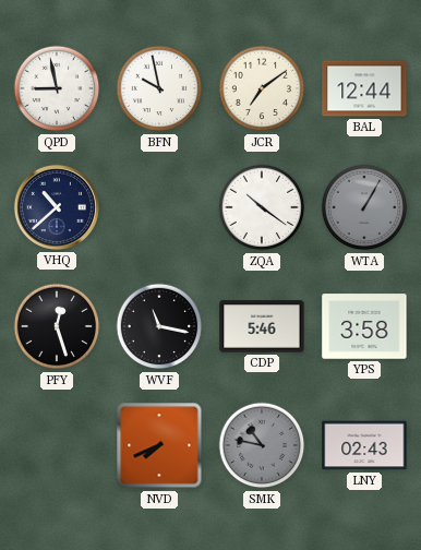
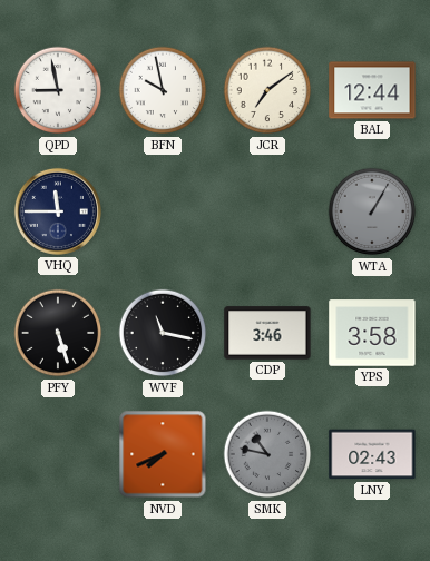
VHQ: 10:38 -> 11:45 (58, 211)
ZQA: 10:21 -> none (262, 207)
PFY: 12:27 -> 5:27 (58, 333)
CDP: 5:46 -> 3:46 (267, 333)
